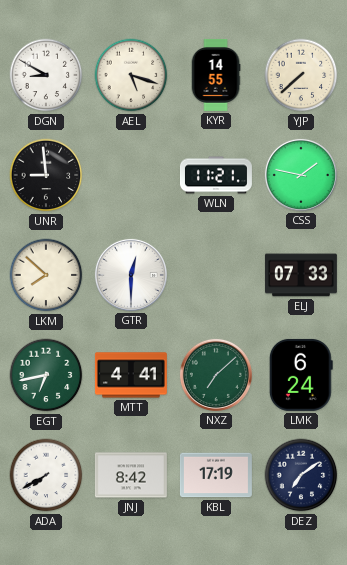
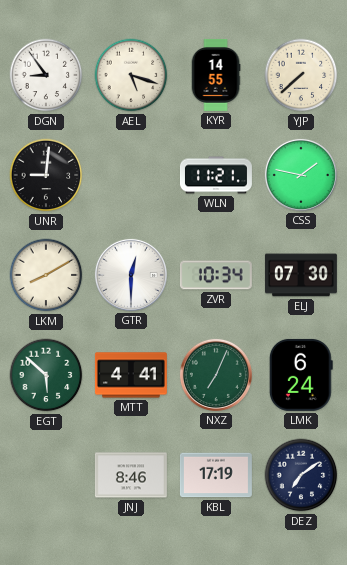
DGN: 8:50 -> 8:54 (46, 75)
UNR: 8:59 -> 9:01 (46, 175)
LKM: 7:52 -> 8:10 (46, 275)
ZVR: none -> 10:34 (216, 275)
ELJ: 07:33 -> 07:30 (301, 275)
EGT: 6:43 -> 5:52 (46, 375)
NXZ: 7:08 -> 7:04 (216, 375)
ADA: 7:40 -> none (46, 475)
JNJ: 8:42 -> 8:46 (131, 475)
